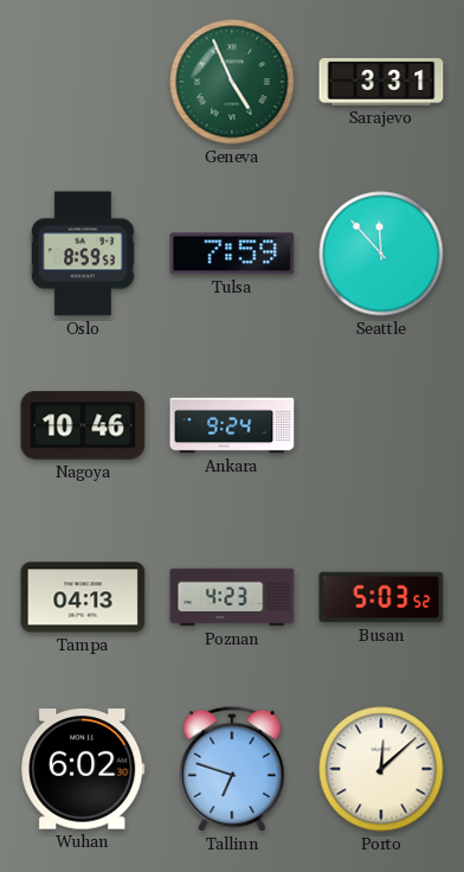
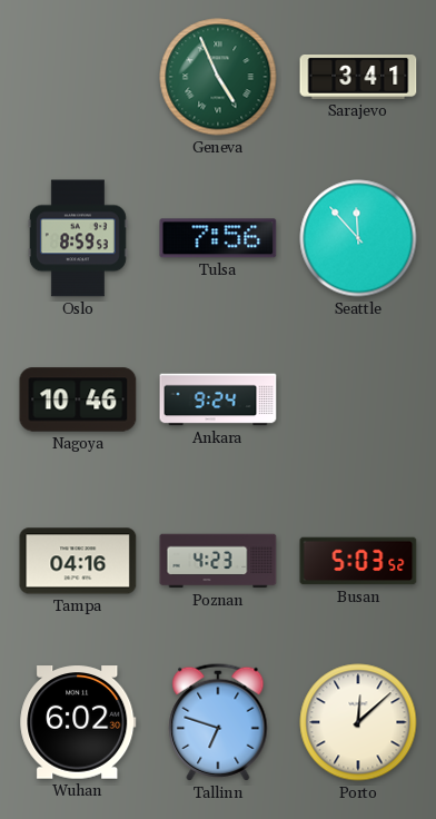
Sarajevo: 3:31 -> 3:41 (358, 78)
Tulsa: 7:59 -> 7:56 (218, 238)
Tampa: 04:13 -> 04:16 (78, 561)
